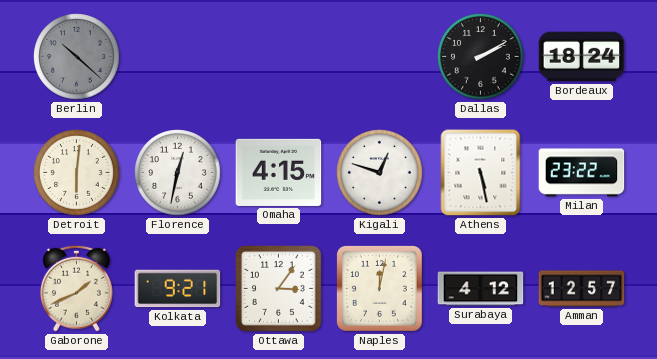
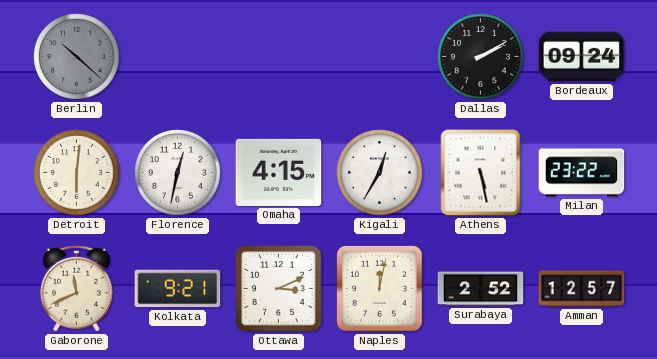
Bordeaux: 18:24 -> 09:24 (582, 57)
Kigali: 12:48 -> 12:35 (380, 173)
Gaborone: 1:41 -> 11:41 (76, 288)
Ottawa: 3:06 -> 3:11 (279, 289)
Surabaya: 4:12 -> 2:52 (481, 289)
